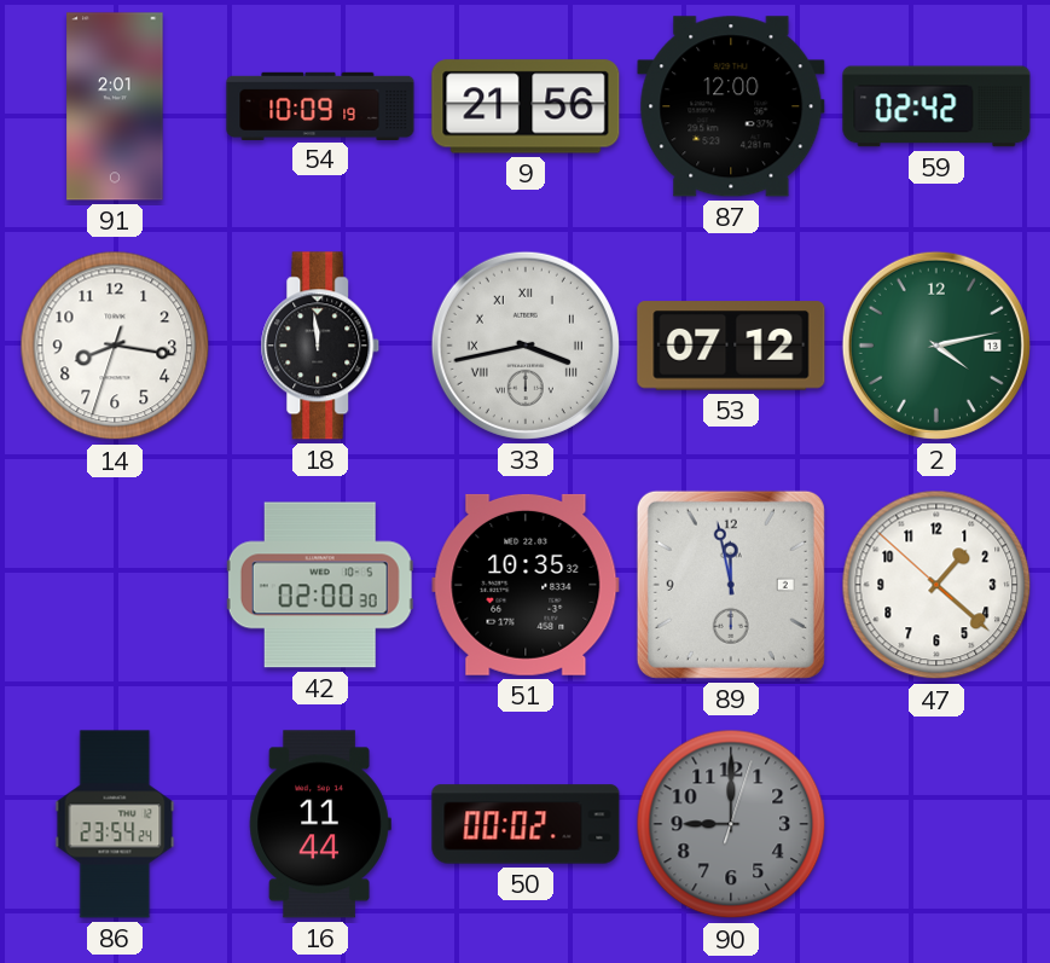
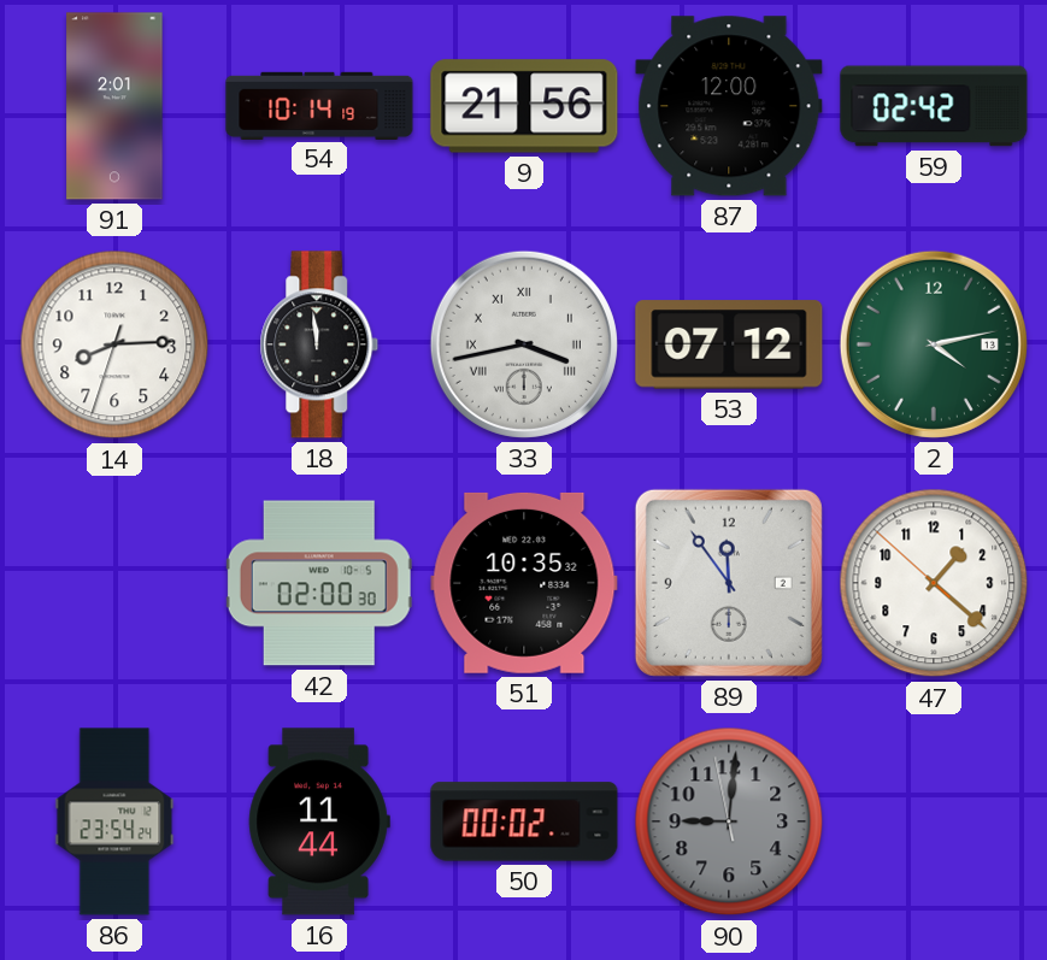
54: 10:09 -> 10:14 (319, 105)
14: 8:16 -> 8:14 (114, 344)
89: 11:58 -> 11:54 (729, 583)
90: 9:00:03 -> 9:00:58 (729, 821)
